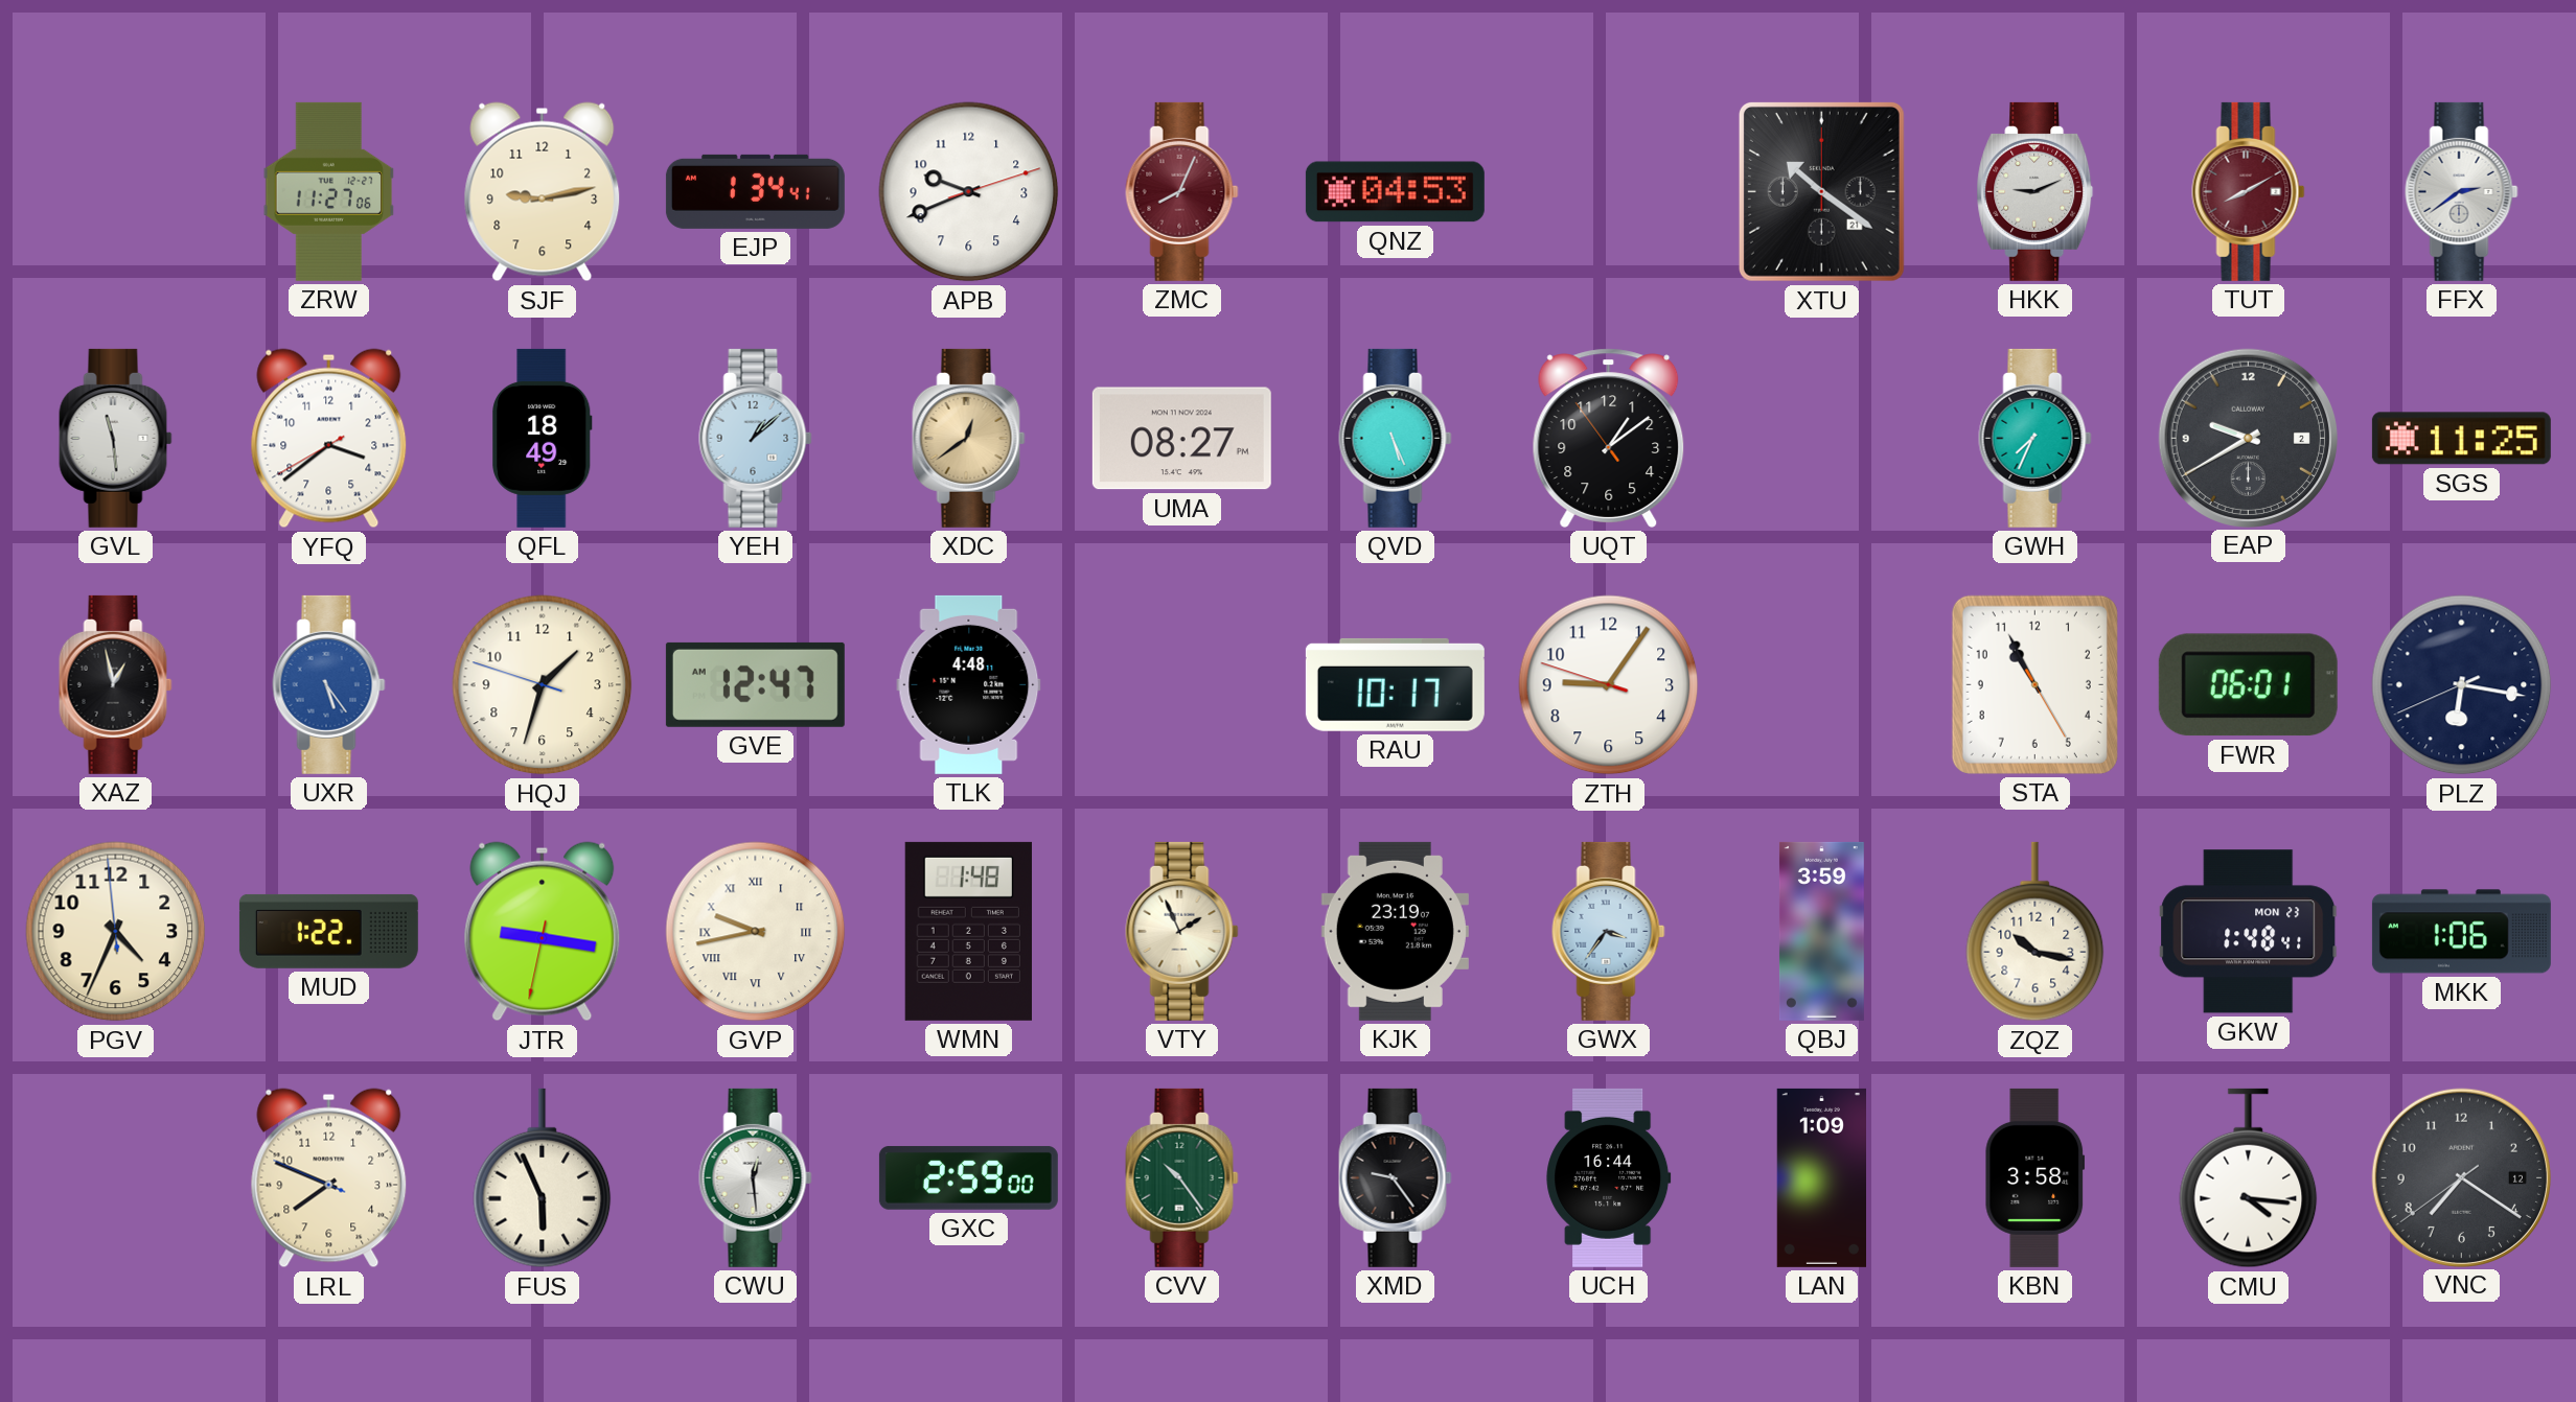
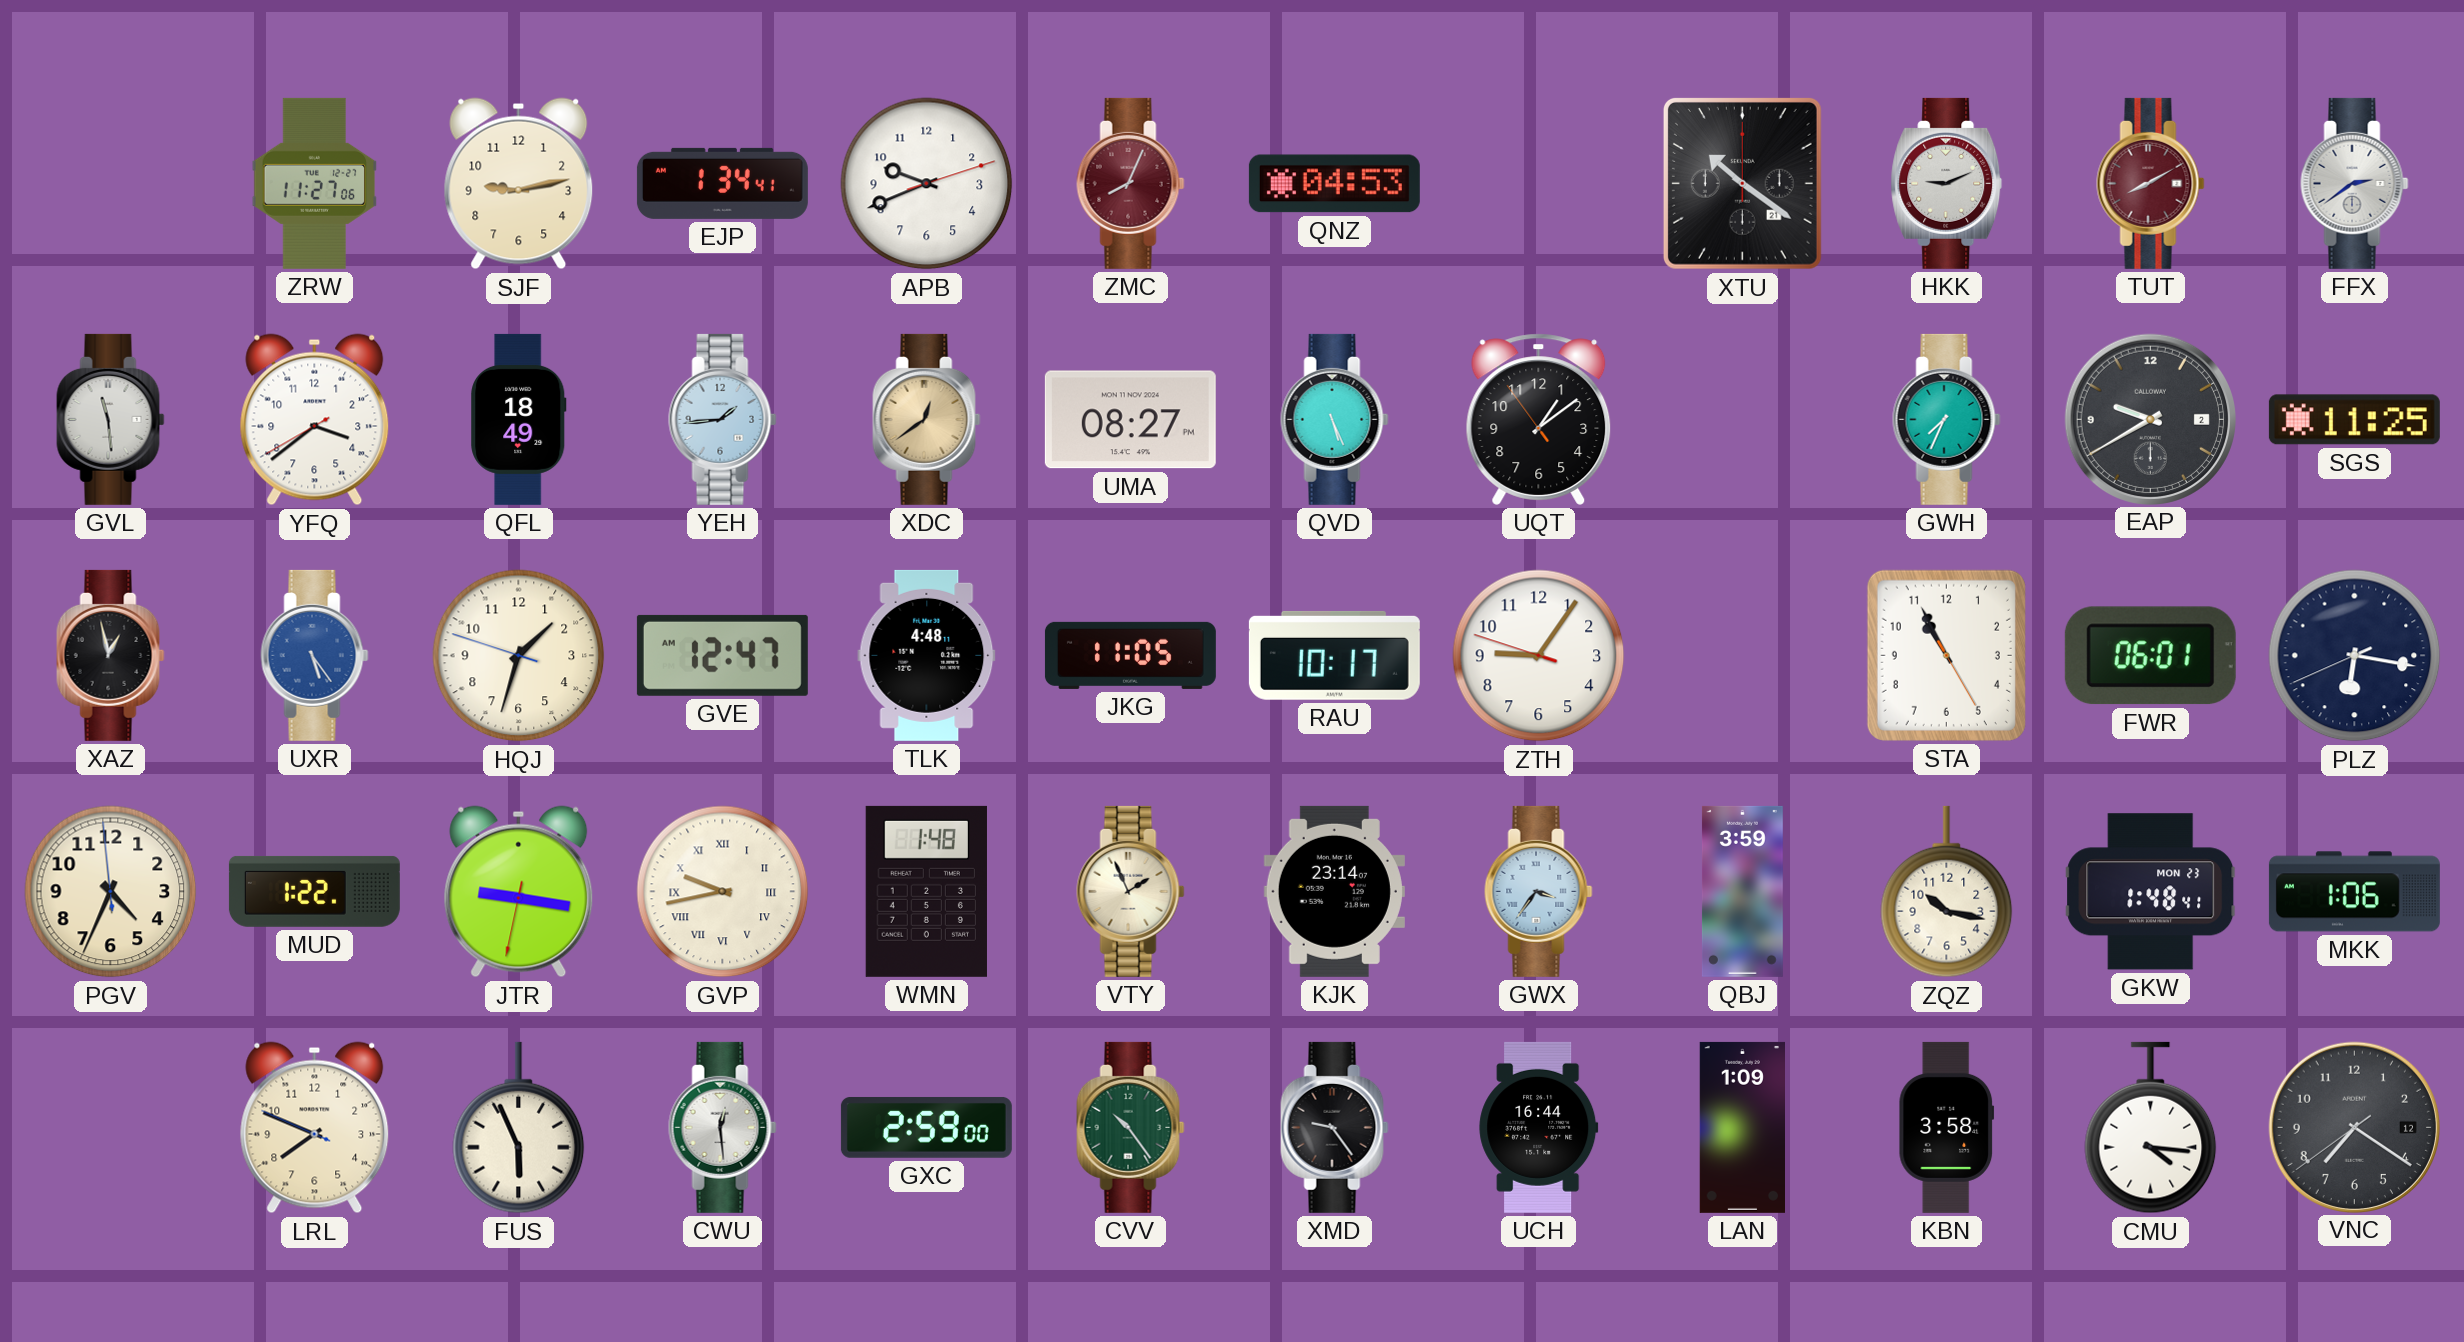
YEH: 1:08 -> 1:44 (723, 419)
JKG: none -> 11:05 (1130, 655)
KJK: 23:19 -> 23:14 (1334, 891)
